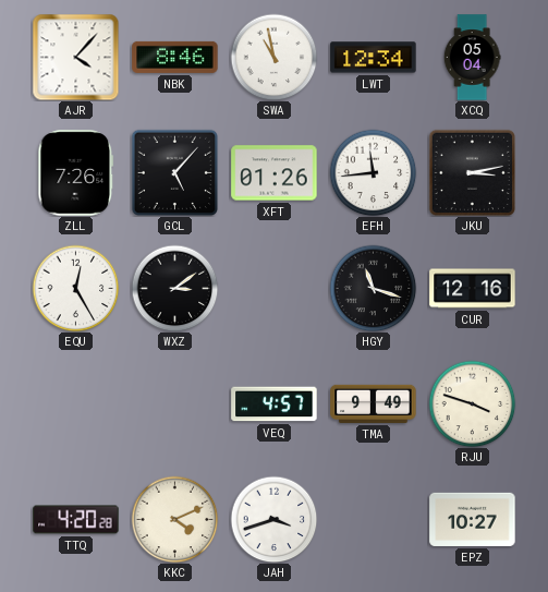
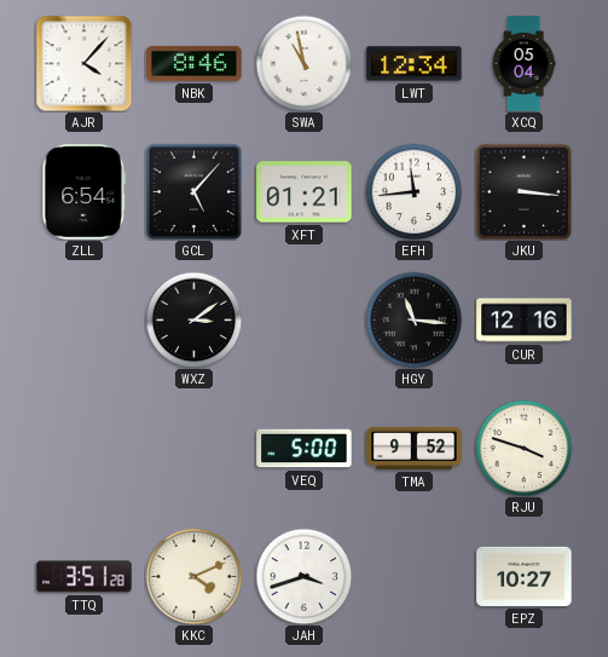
ZLL: 7:26 -> 6:54 (85, 192)
XFT: 01:26 -> 01:21 (305, 192)
JKU: 3:13 -> 3:16 (523, 191)
EQU: 12:25 -> none (75, 288)
HGY: 11:18 -> 11:16 (413, 319)
VEQ: 4:57 -> 5:00 (305, 449)
TMA: 9:49 -> 9:52 (415, 448)
TTQ: 4:20 -> 3:51 (85, 577)
